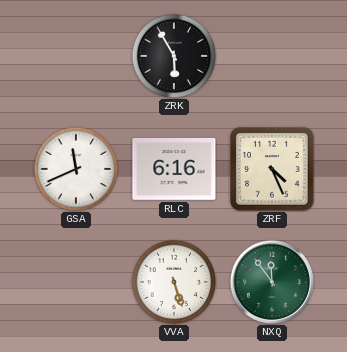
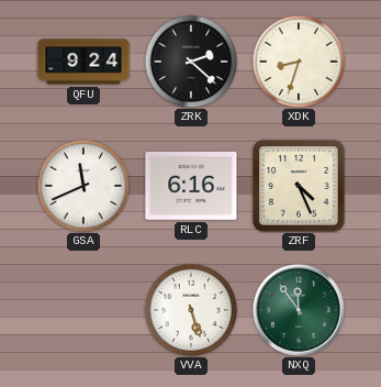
QFU: none -> 9:24 (83, 62)
ZRK: 5:55 -> 2:22 (191, 62)
XDK: none -> 8:33 (299, 62)
